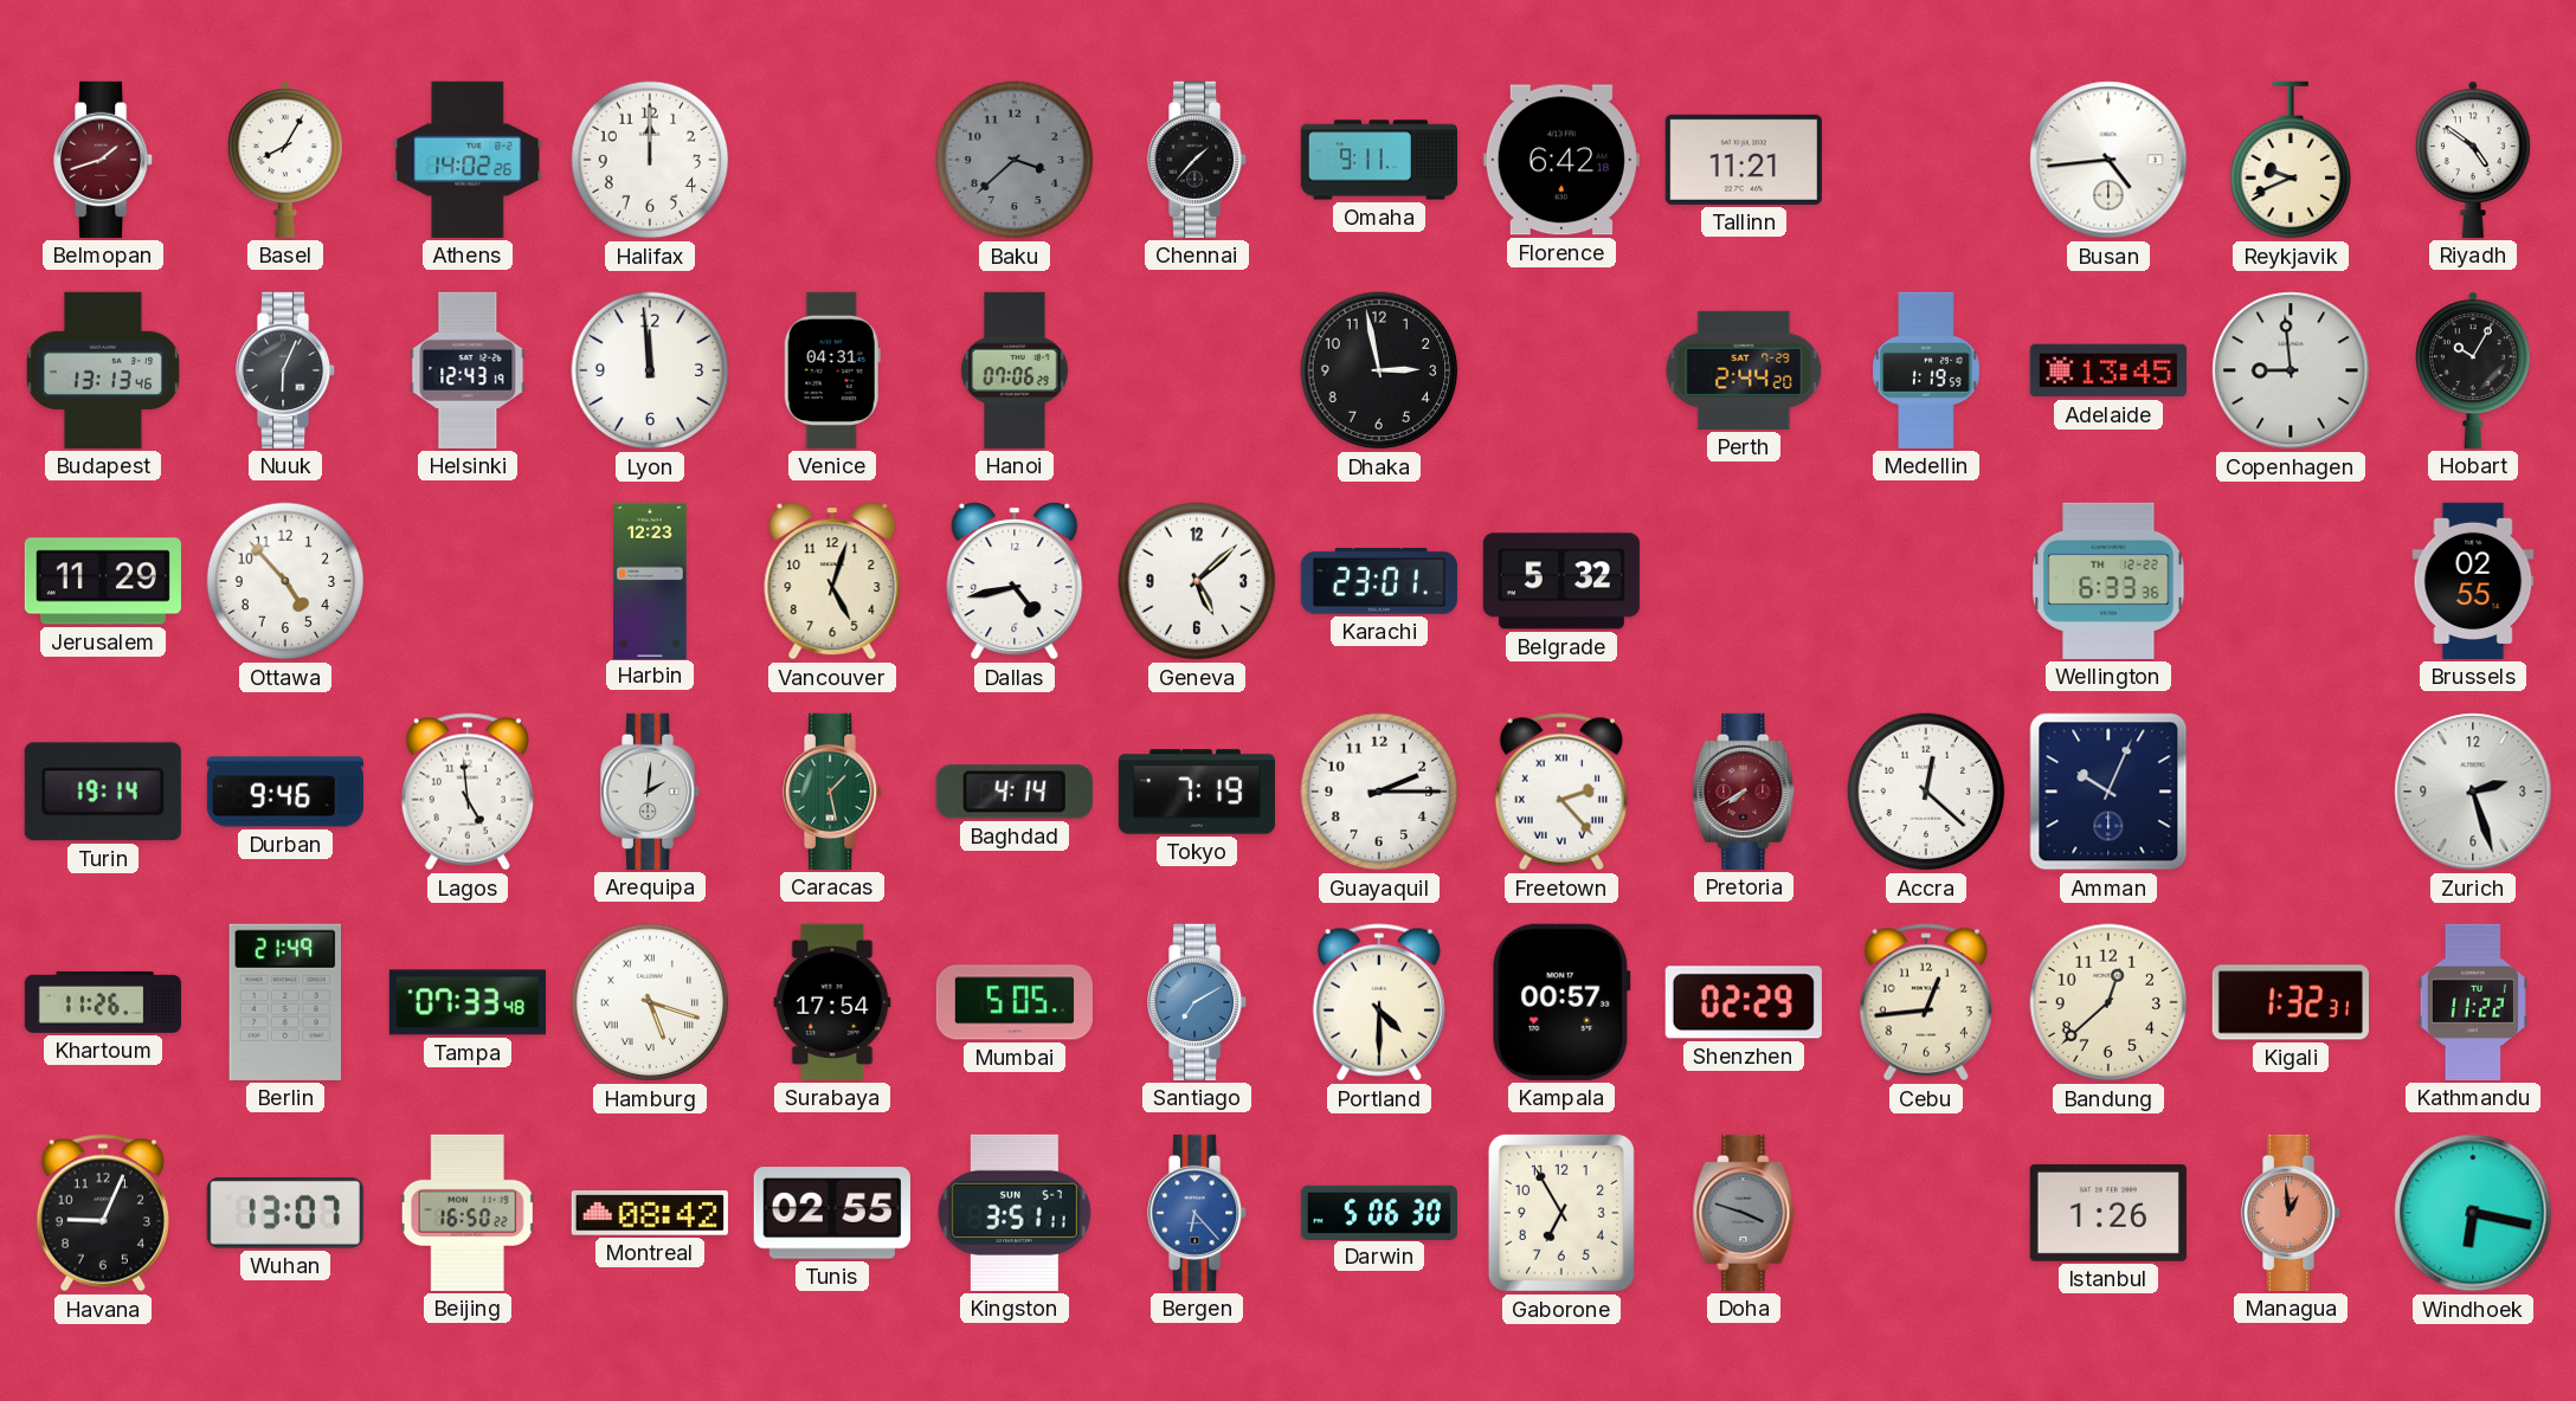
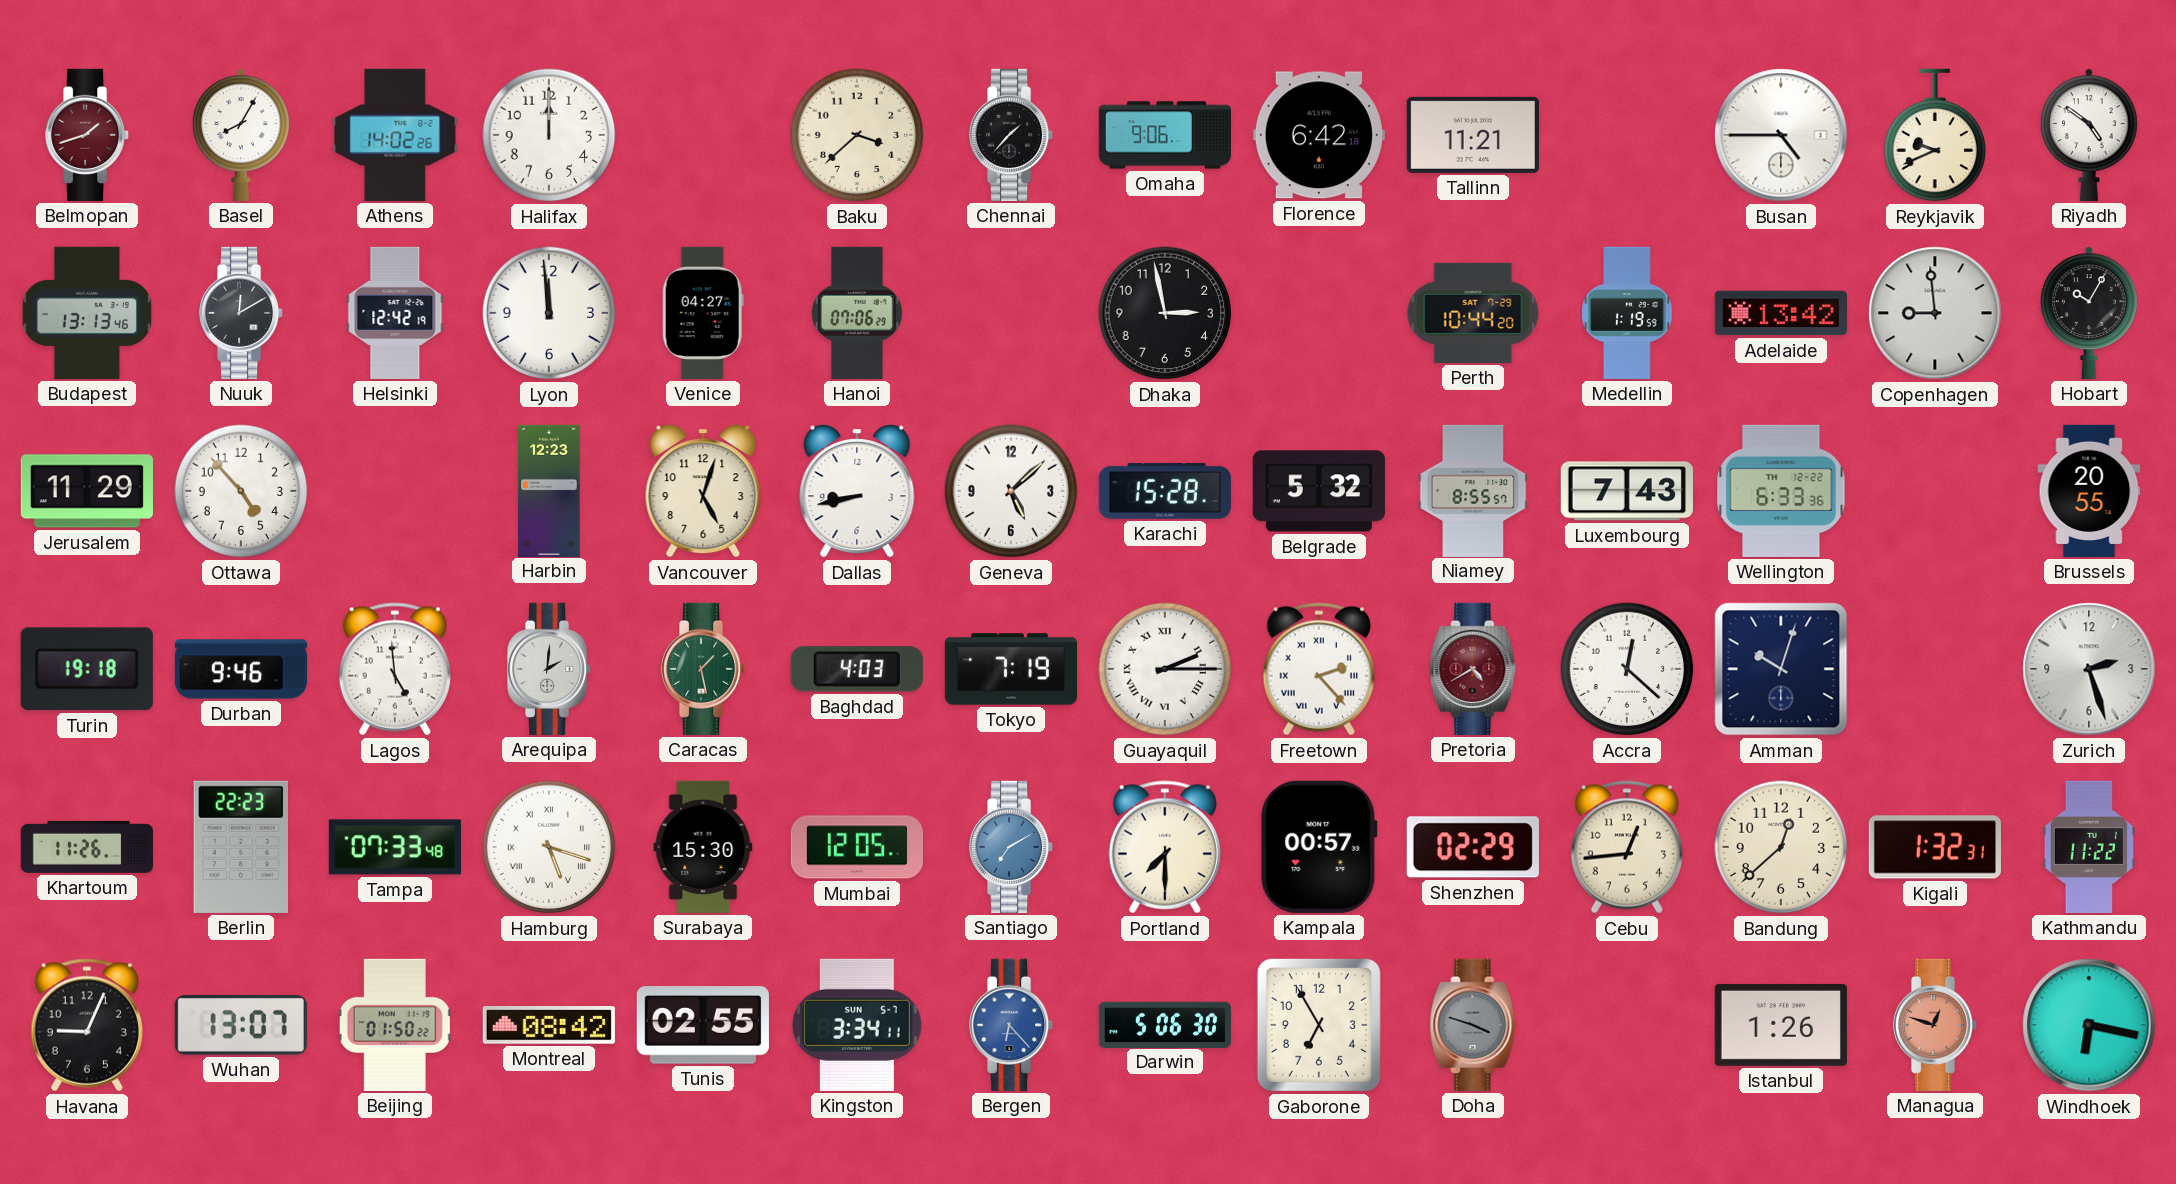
Baku dial: grey -> cream (857, 135)
Omaha: 9:11 -> 9:06 (1164, 135)
Busan: 4:44 -> 4:45 (1781, 135)
Nuuk: 6:04 -> 12:10 (242, 313)
Helsinki: 12:43 -> 12:42 (395, 313)
Venice: 04:31 -> 04:27 (703, 313)
Perth: 2:44 -> 10:44 (1473, 313)
Adelaide: 13:45 -> 13:42 (1781, 313)
Dallas: 4:43 -> 8:43 (857, 491)
Karachi: 23:01 -> 15:28 (1165, 492)
Niamey: none -> 8:55 (1473, 490)
Luxembourg: none -> 7:43 (1627, 491)
Brussels: 02:55 -> 20:55 (2089, 491)
Turin: 19:14 -> 19:18 (87, 669)
Baghdad: 4:14 -> 4:03 (857, 669)
Guayaquil numerals: Arabic -> Roman (1165, 669)
Pretoria: 7:40 -> 4:40 (1473, 669)
Amman: 10:04 -> 10:03 (1781, 669)
Berlin: 21:49 -> 22:23 (240, 847)
Surabaya: 17:54 -> 15:30 (703, 847)
Mumbai: 5:05 -> 12:05 (857, 847)
Portland: 4:30 -> 7:30 (1165, 847)
Beijing: 16:50 -> 01:50 (395, 1025)
Kingston: 3:51 -> 3:34 (857, 1025)
Managua: 12:59 -> 12:48 (1936, 1025)
